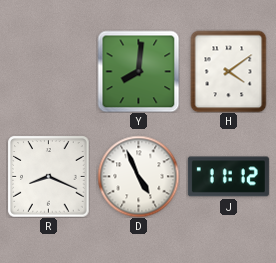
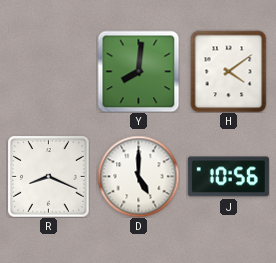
D: 4:56 -> 5:00 (138, 176)
J: 11:12 -> 10:56 (228, 177)
